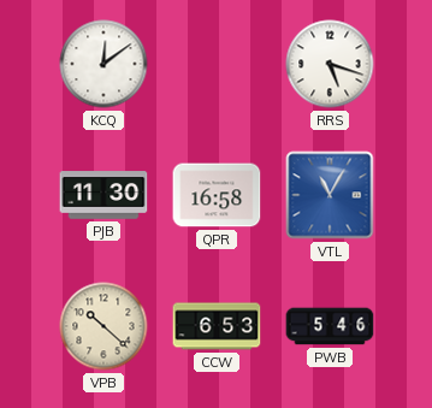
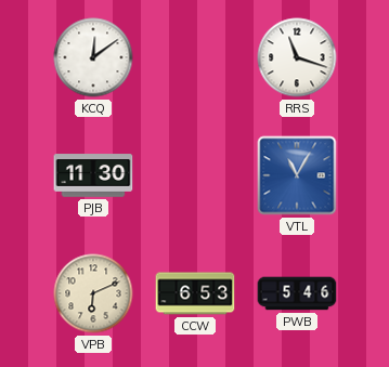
RRS: 5:18 -> 11:18 (297, 57)
QPR: 16:58 -> none (217, 195)
VPB: 10:22 -> 6:11 (93, 293)
